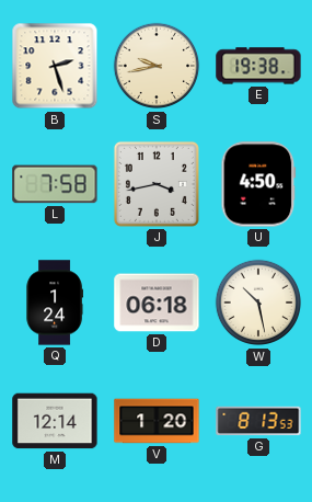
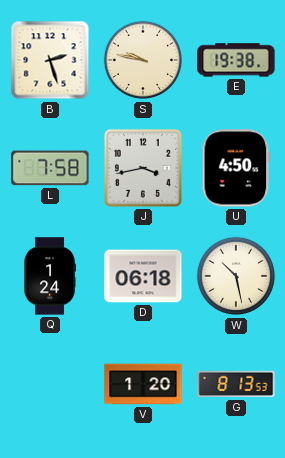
S: 9:43 -> 9:47 (143, 60)
M: 12:14 -> none (55, 421)
